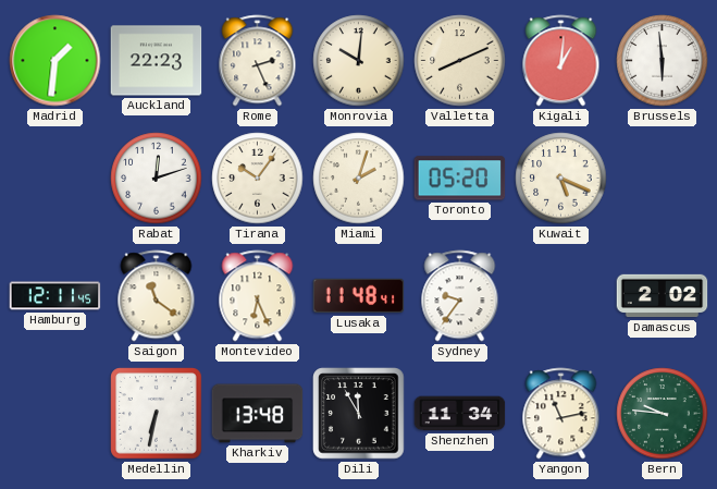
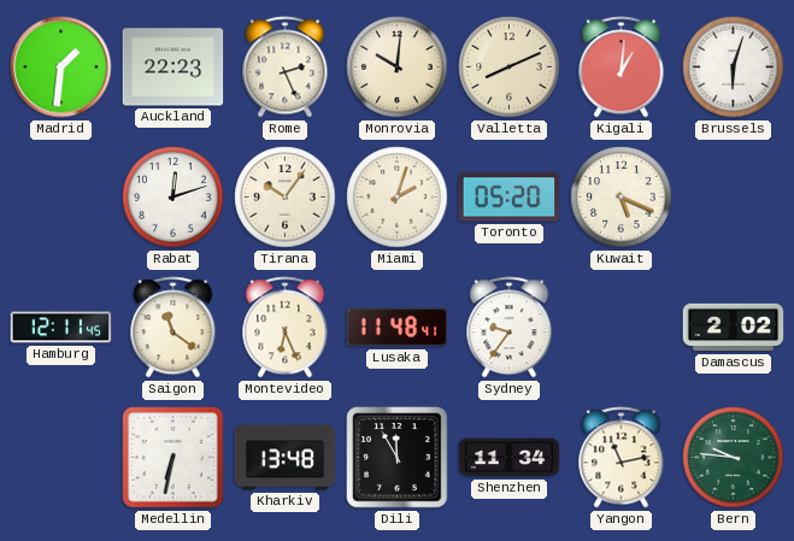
Brussels: 5:59 -> 6:03 (734, 67)
